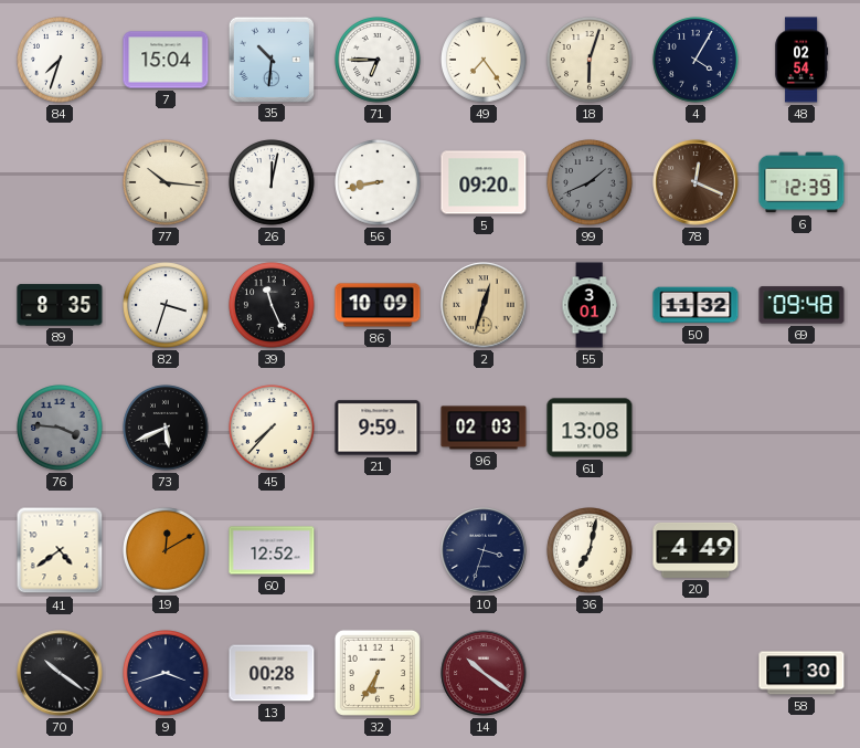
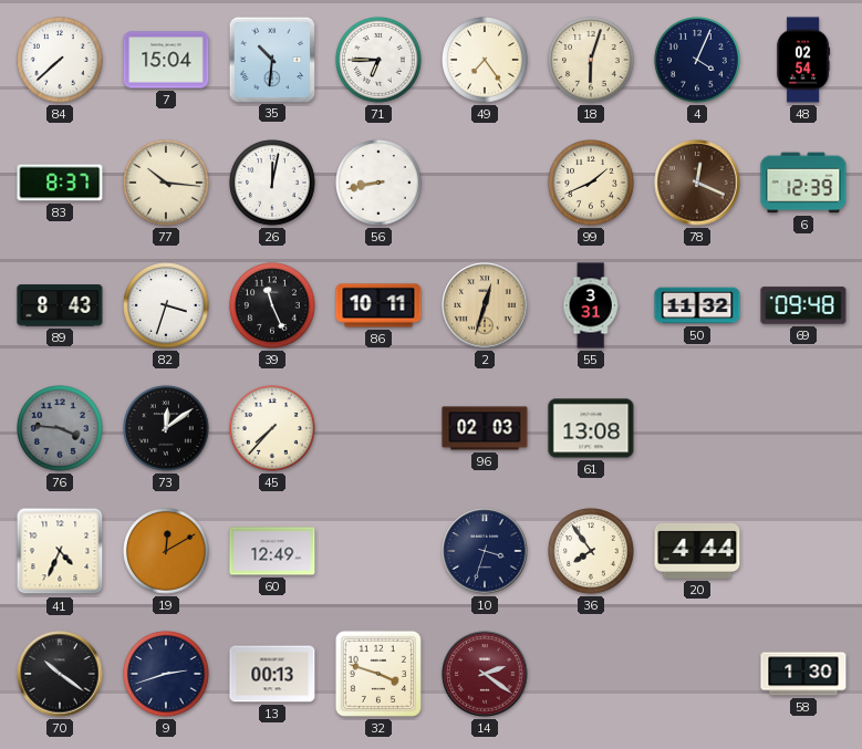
84: 7:33 -> 7:38 (60, 60)
4: 4:05 -> 4:04 (697, 60)
83: none -> 8:37 (60, 183)
5: 09:20 -> none (484, 182)
99 dial: grey -> cream (591, 183)
89: 8:35 -> 8:43 (60, 305)
86: 10:09 -> 10:11 (378, 305)
55: 3:01 -> 3:31 (591, 305)
73: 5:41 -> 12:09 (166, 428)
21: 9:59 -> none (378, 428)
41: 4:39 -> 4:34 (60, 551)
60: 12:52 -> 12:49 (272, 551)
36: 7:02 -> 7:54 (591, 551)
20: 4:49 -> 4:44 (697, 551)
9: 3:42 -> 2:42 (166, 674)
13: 00:28 -> 00:13 (272, 674)
32: 6:35 -> 3:48 (378, 674)
14: 10:21 -> 2:21 (485, 674)
